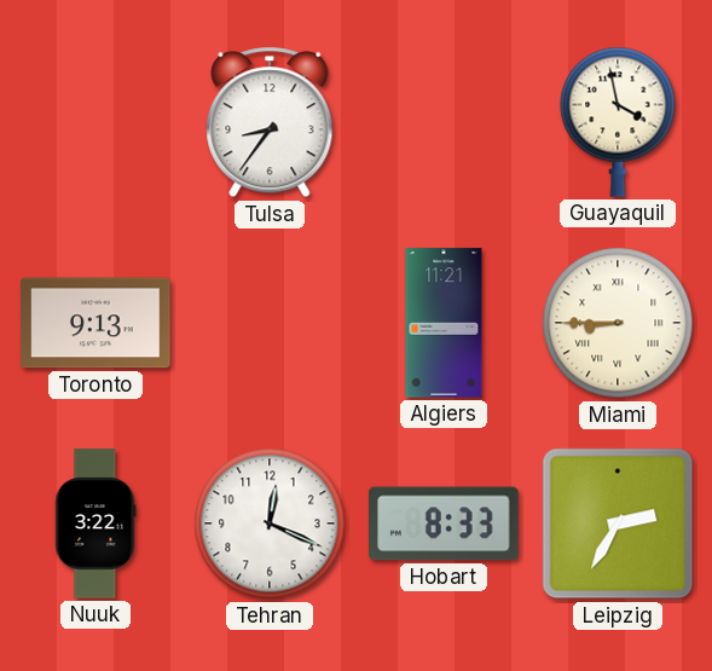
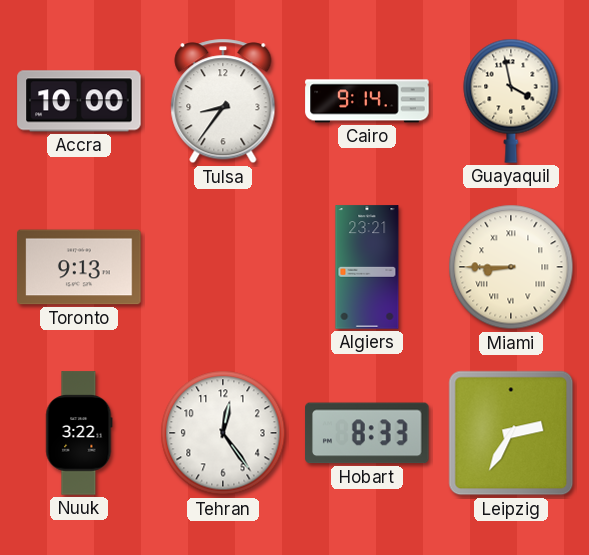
Accra: none -> 10:00 (79, 101)
Cairo: none -> 9:14 (367, 101)
Algiers: 11:21 -> 23:21 (367, 267)
Tehran: 12:19 -> 12:24 (223, 433)
